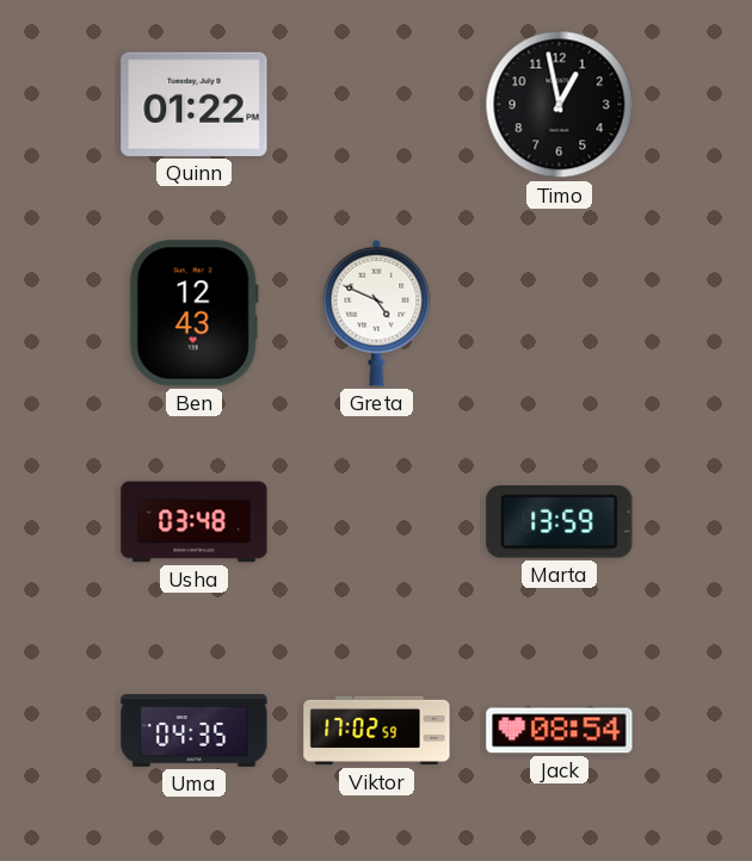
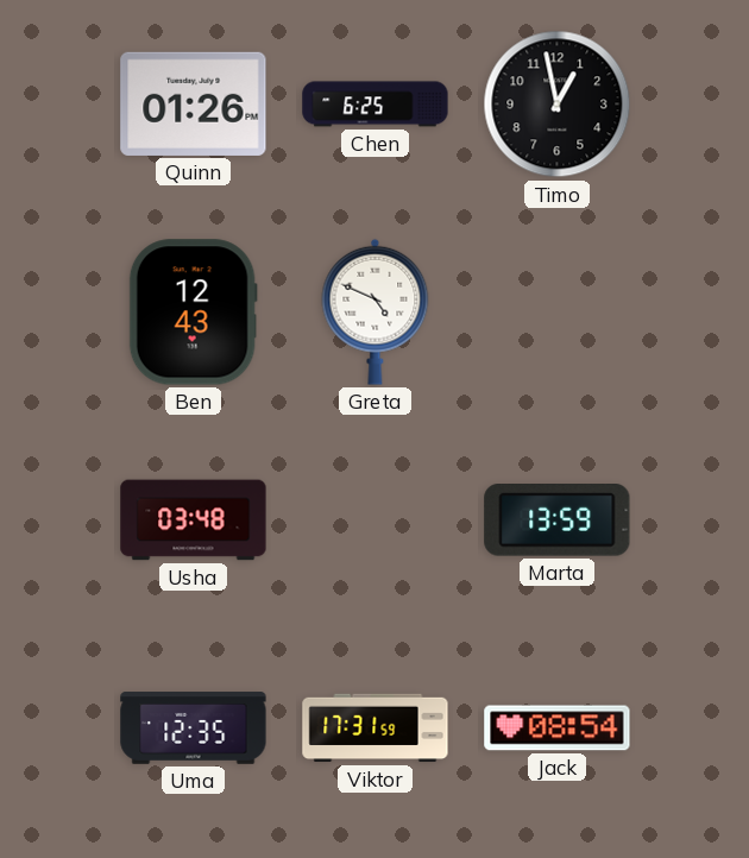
Quinn: 01:22 -> 01:26 (194, 103)
Chen: none -> 6:25 (376, 105)
Uma: 04:35 -> 12:35 (194, 728)
Viktor: 17:02 -> 17:31 (376, 728)
